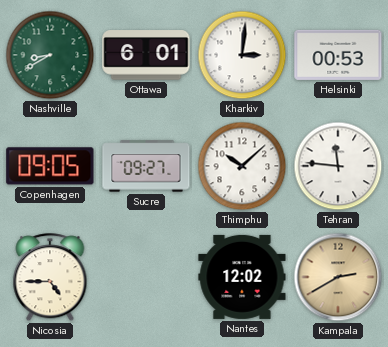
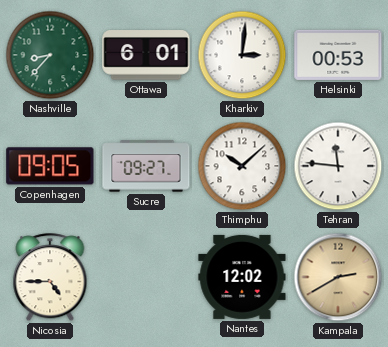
Nashville: 8:40 -> 8:37 (50, 55)
